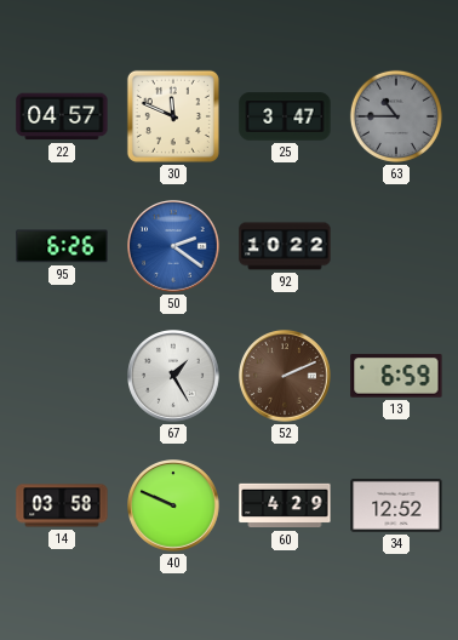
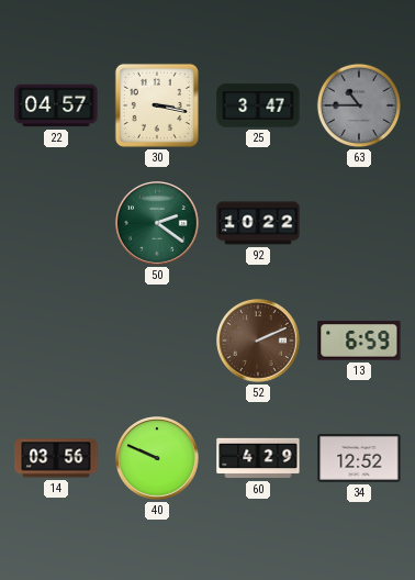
30: 11:49 -> 3:17 (157, 105)
95: 6:26 -> none (62, 246)
50 dial: blue -> green (158, 224)
67: 1:25 -> none (174, 377)
14: 03:58 -> 03:56 (56, 458)
